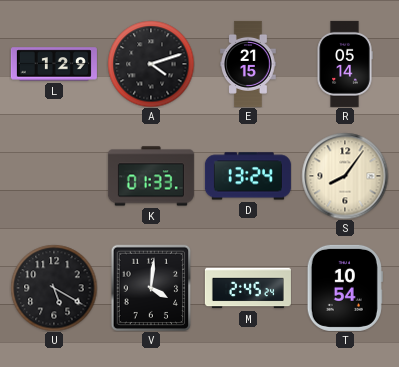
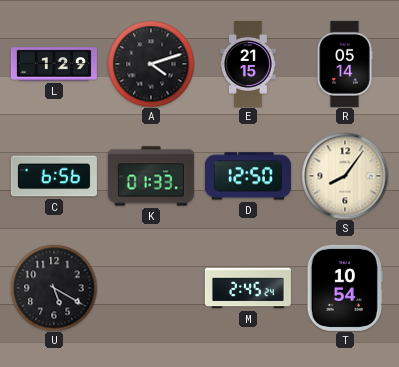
C: none -> 6:56 (54, 176)
D: 13:24 -> 12:50 (248, 176)
V: 4:01 -> none (151, 288)
